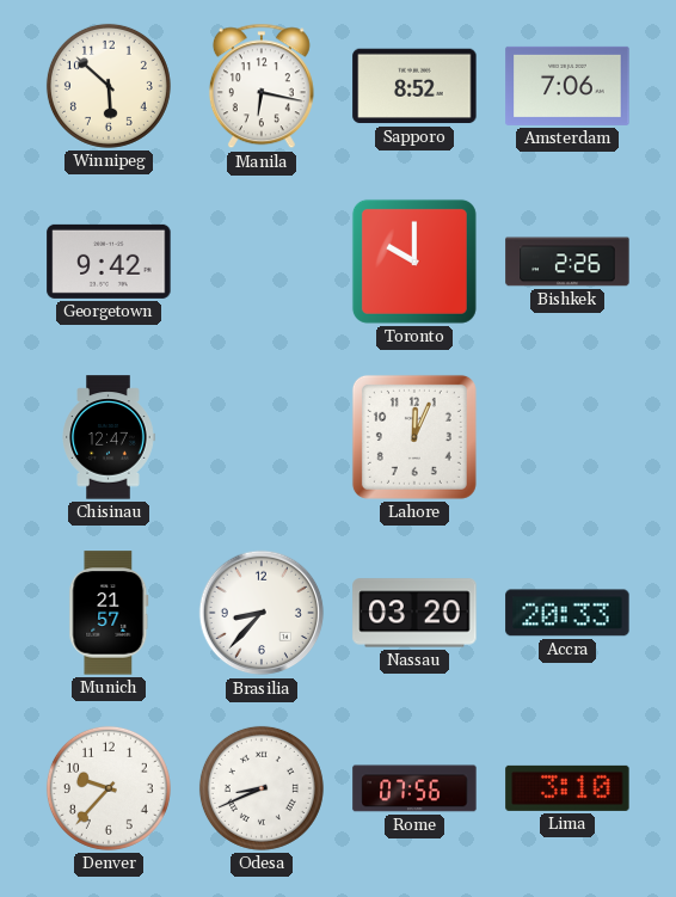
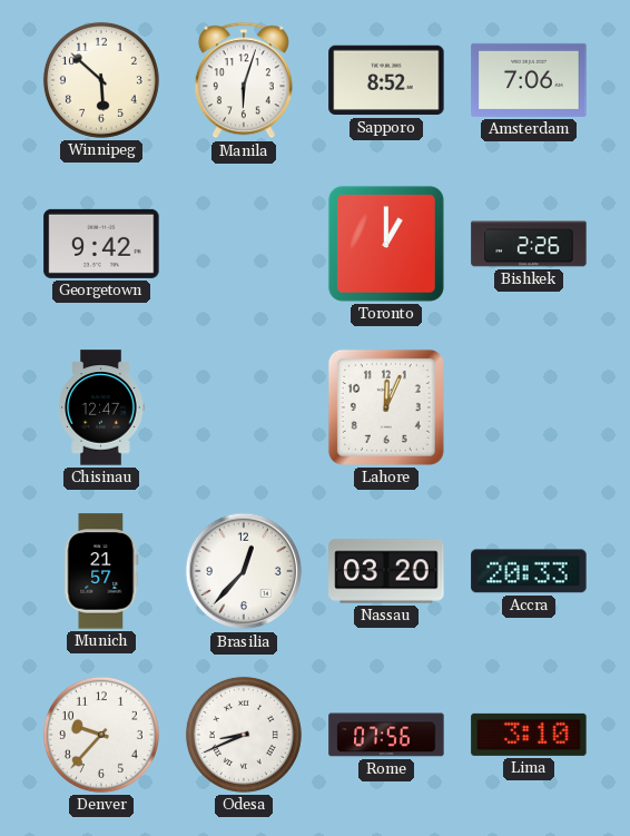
Manila: 6:17 -> 6:03 (244, 80)
Toronto: 10:00 -> 1:00 (386, 244)
Brasilia: 8:37 -> 12:37 (244, 571)
